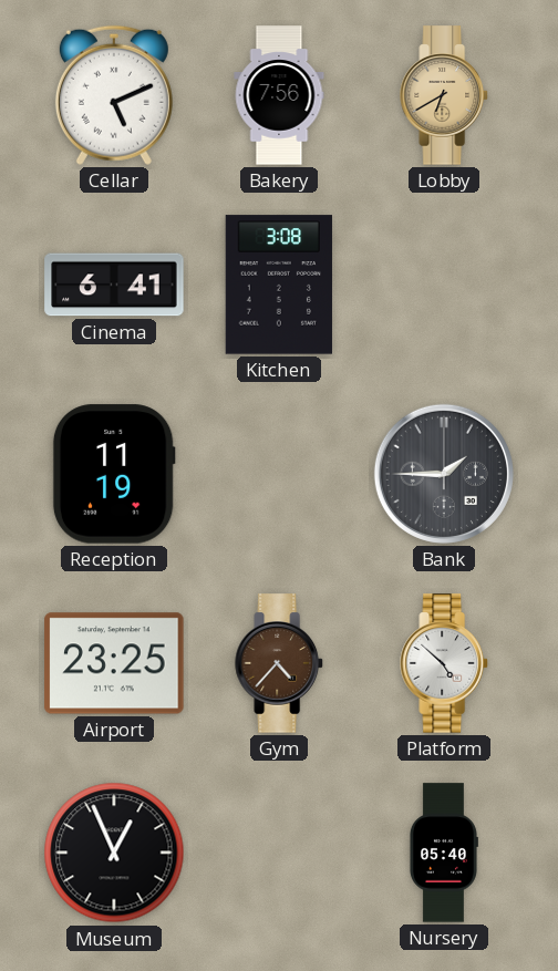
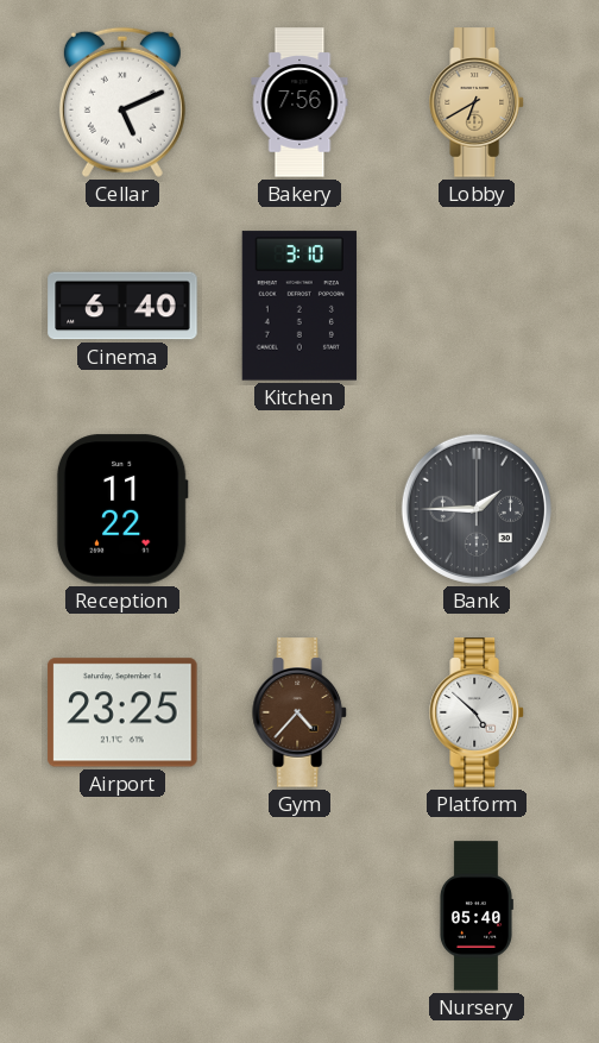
Cinema: 6:41 -> 6:40 (122, 306)
Kitchen: 3:08 -> 3:10 (299, 306)
Reception: 11:19 -> 11:22 (122, 509)
Museum: 12:56 -> none (114, 853)
